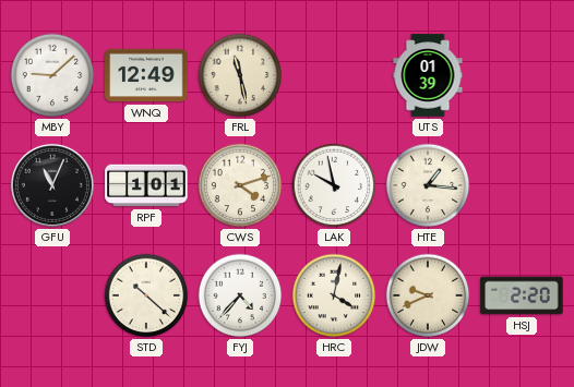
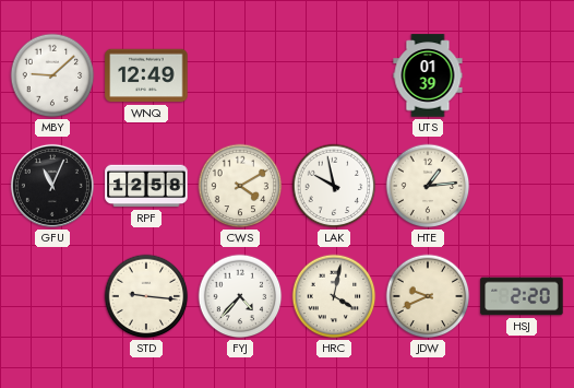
FRL: 11:28 -> none (240, 75)
RPF: 1:01 -> 12:58 (146, 186)
CWS: 4:12 -> 4:10 (240, 186)
HTE: 1:16 -> 1:14 (428, 186)
STD: 10:22 -> 9:16 (146, 296)
